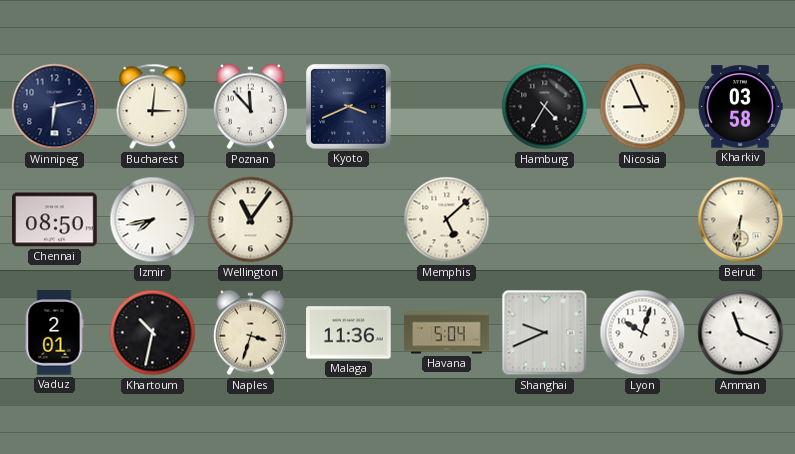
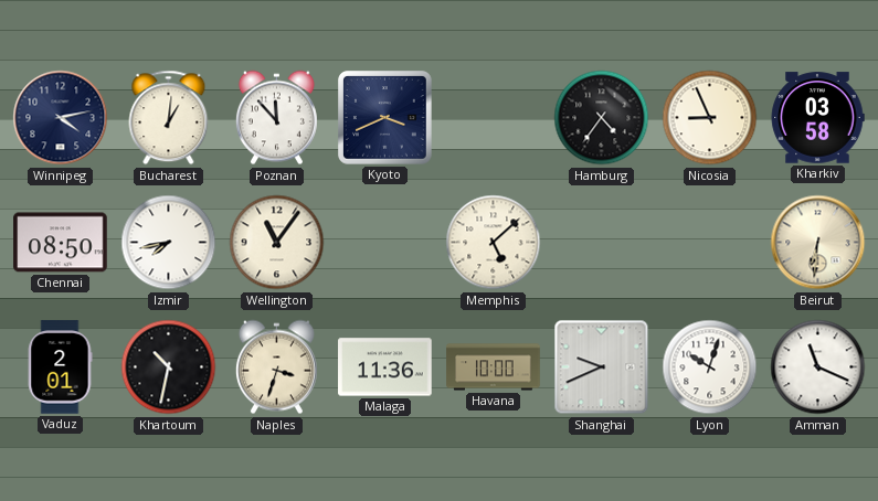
Winnipeg: 6:13 -> 4:13 (61, 118)
Bucharest: 3:01 -> 1:01 (169, 118)
Hamburg: 4:35 -> 4:36 (602, 118)
Havana: 5:04 -> 10:00 (494, 367)
